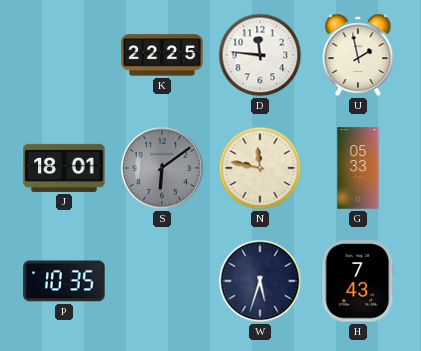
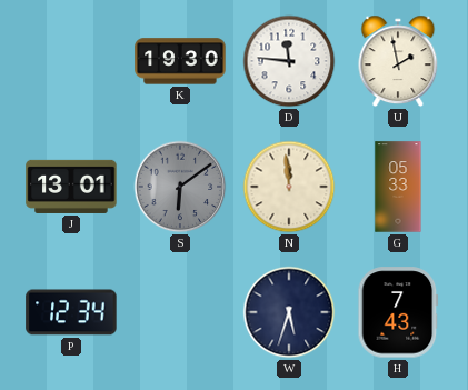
K: 22:25 -> 19:30 (180, 61)
J: 18:01 -> 13:01 (71, 187)
N: 11:47 -> 11:59 (289, 187)
P: 10:35 -> 12:34 (71, 312)
